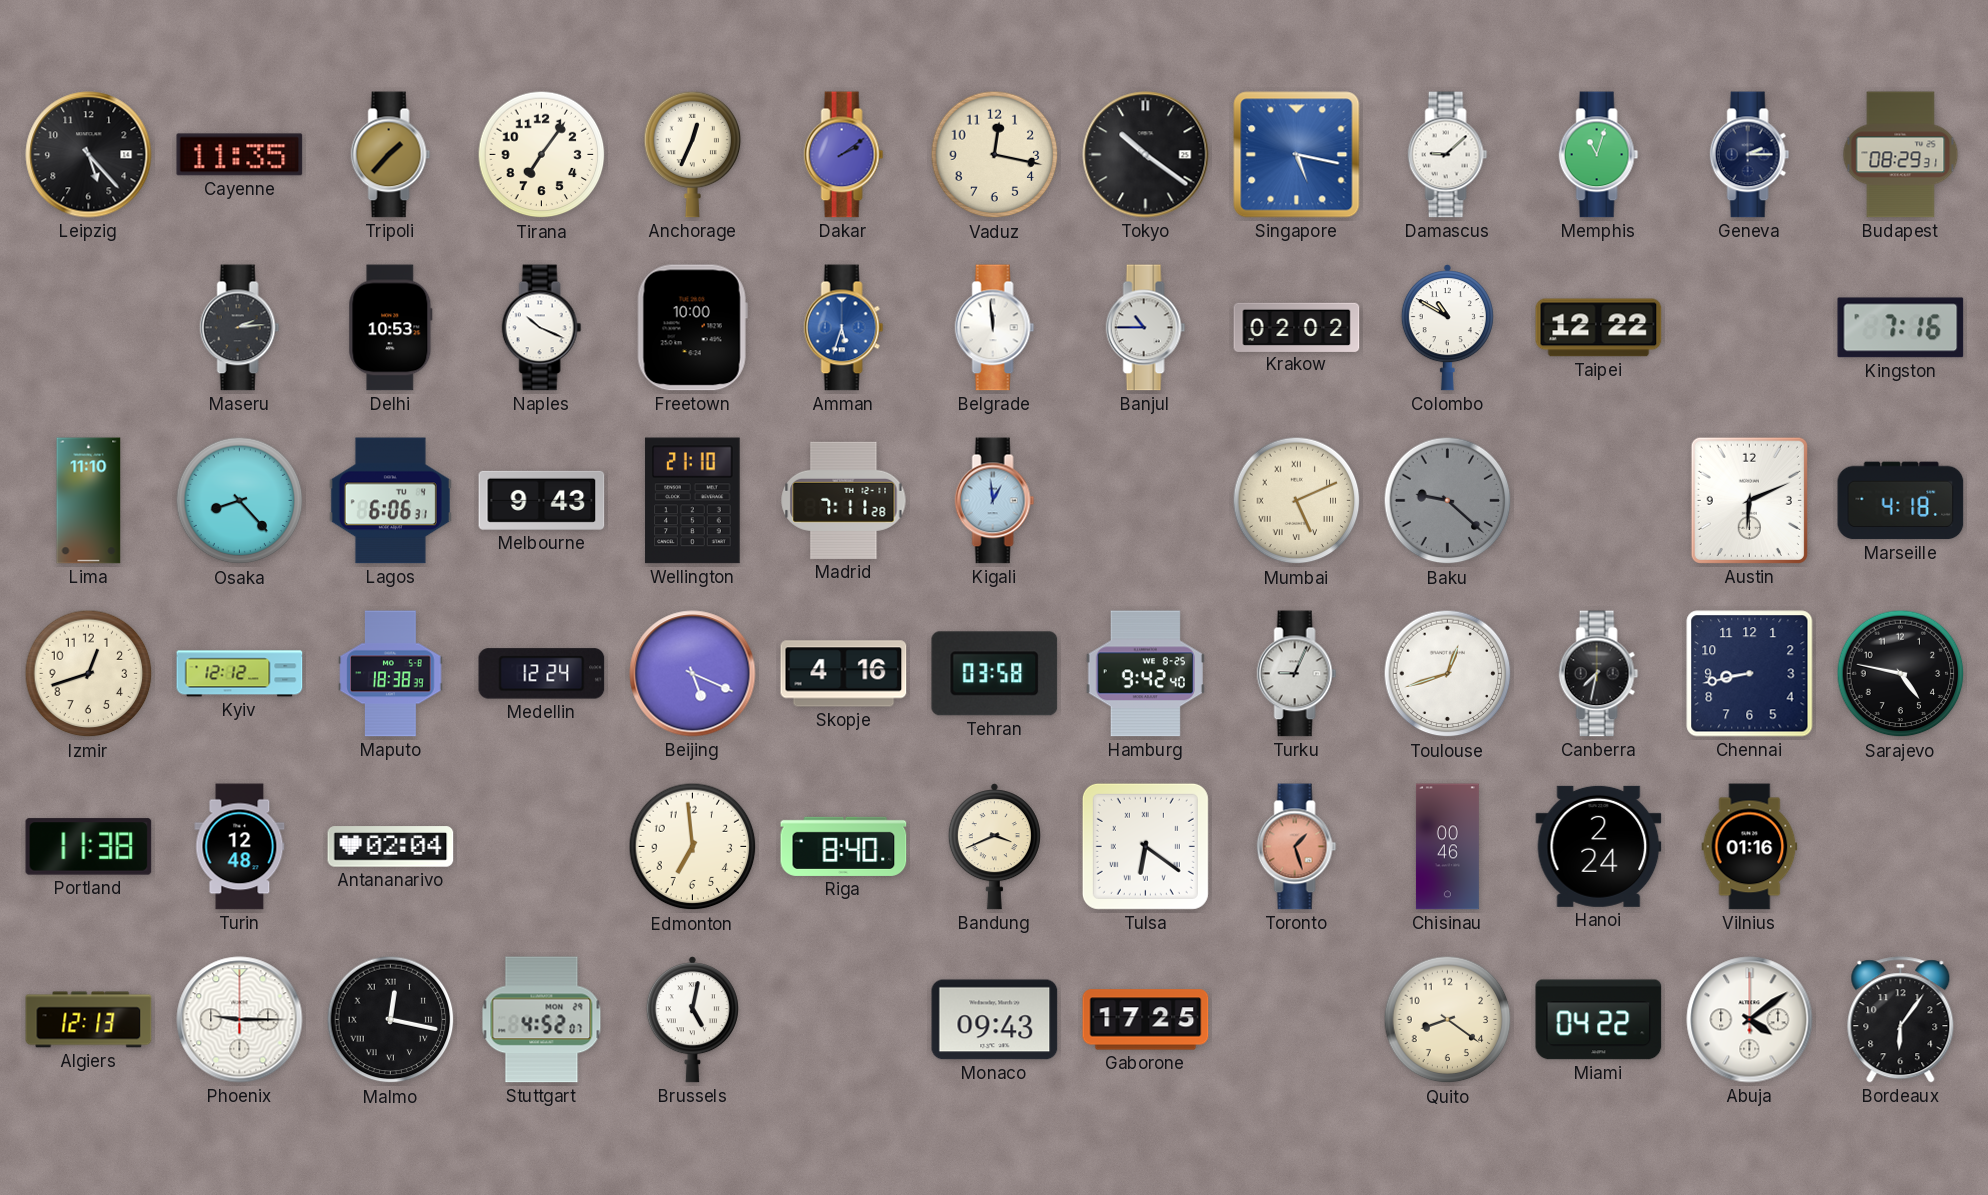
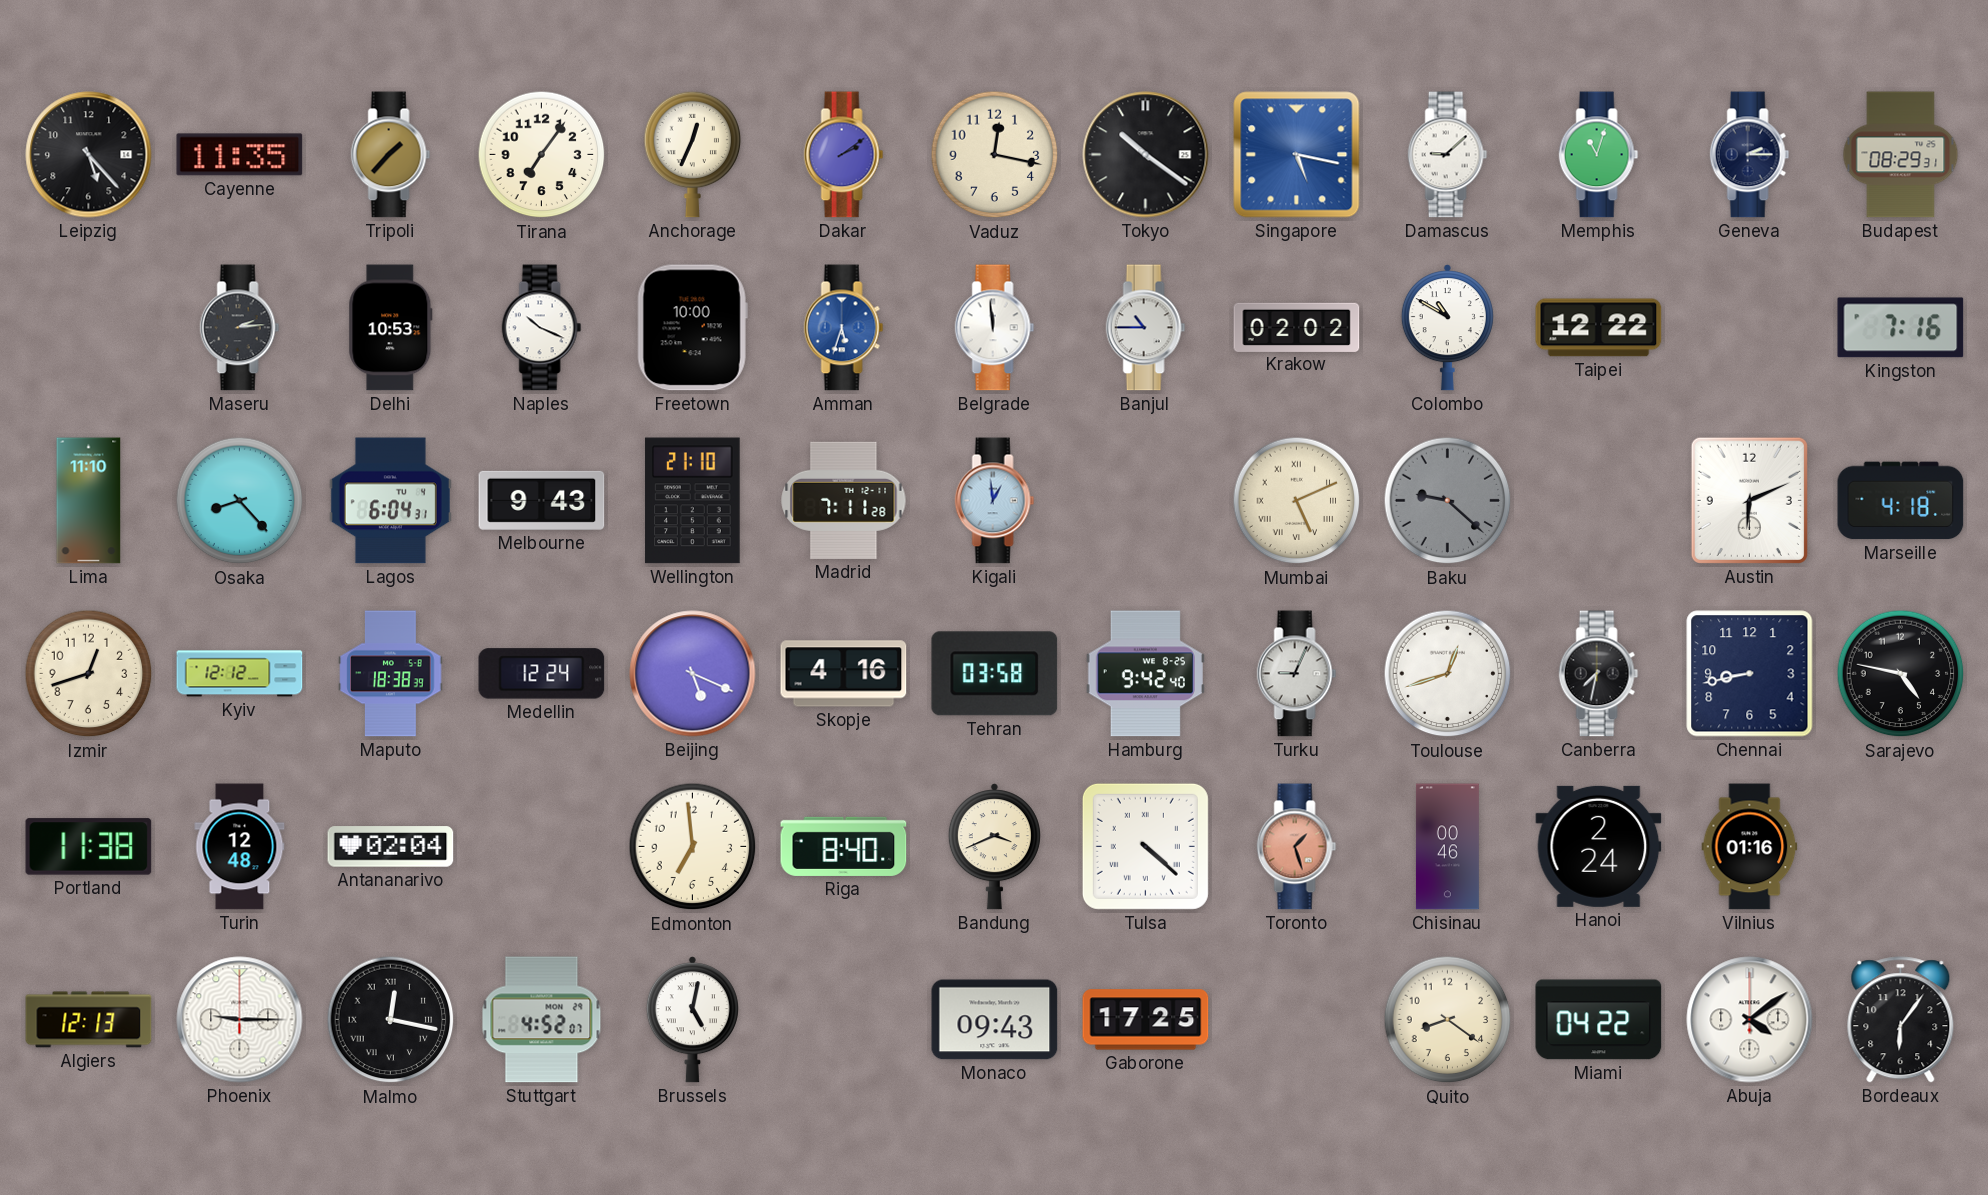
Lagos: 6:06 -> 6:04 (390, 501)
Tulsa: 6:21 -> 4:22 (1145, 846)
